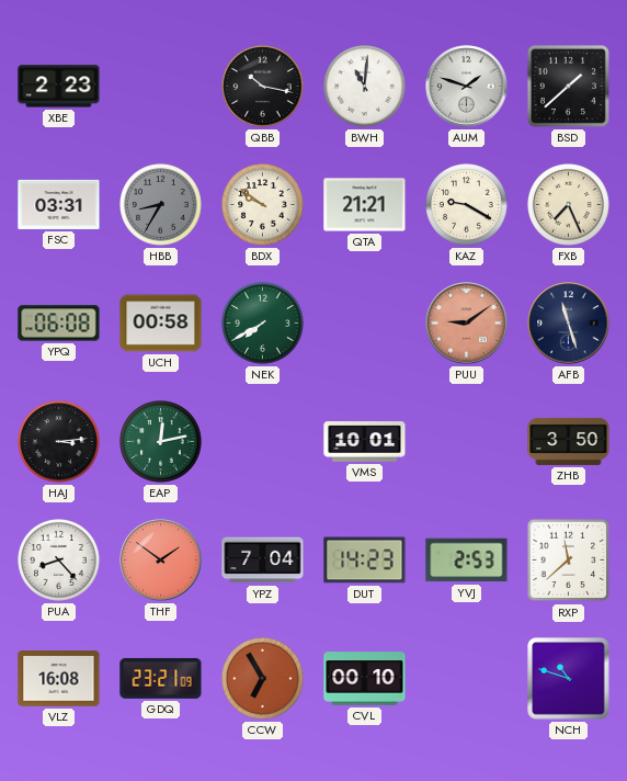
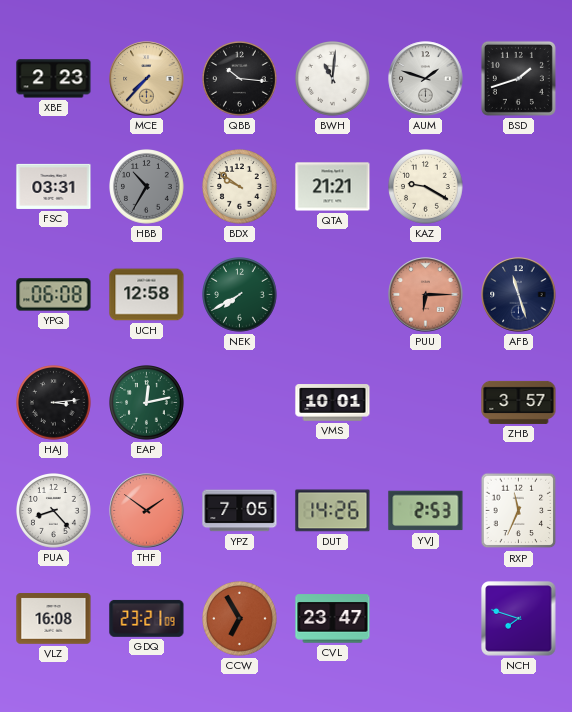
MCE: none -> 7:37 (147, 79)
QBB: 10:17 -> 10:16 (240, 79)
BSD: 1:38 -> 1:42 (518, 78)
HBB: 8:35 -> 10:35 (147, 187)
FXB: 7:26 -> none (569, 205)
UCH: 00:58 -> 12:58 (147, 295)
PUU: 9:09 -> 6:15 (426, 295)
ZHB: 3:50 -> 3:57 (519, 402)
YPZ: 7:04 -> 7:05 (240, 511)
DUT: 14:23 -> 14:26 (333, 511)
RXP: 11:38 -> 11:34 (519, 511)
CVL: 00:10 -> 23:47 (333, 619)
NCH: 10:48 -> 7:48 (519, 619)
